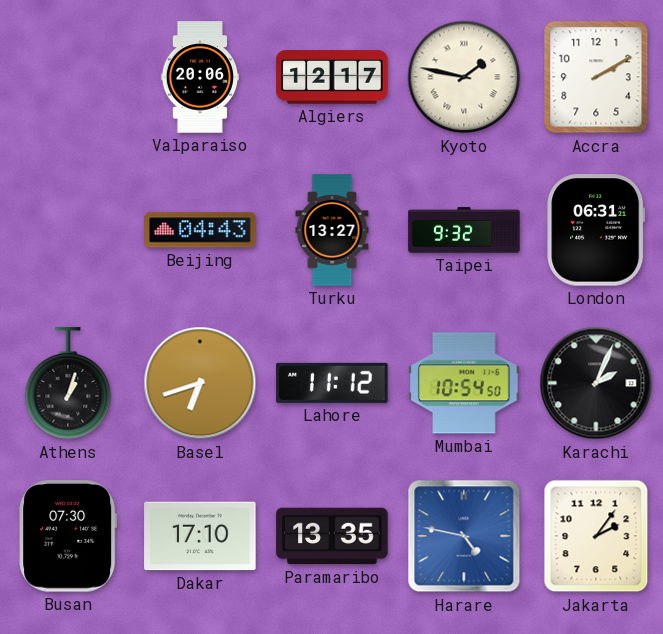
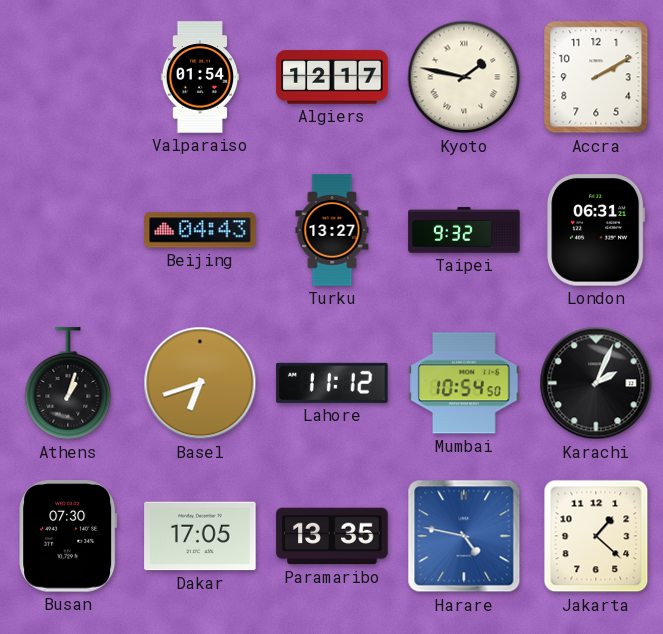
Valparaiso: 20:06 -> 01:54 (199, 77)
Dakar: 17:10 -> 17:05 (200, 536)
Jakarta: 2:06 -> 1:22 (596, 536)
